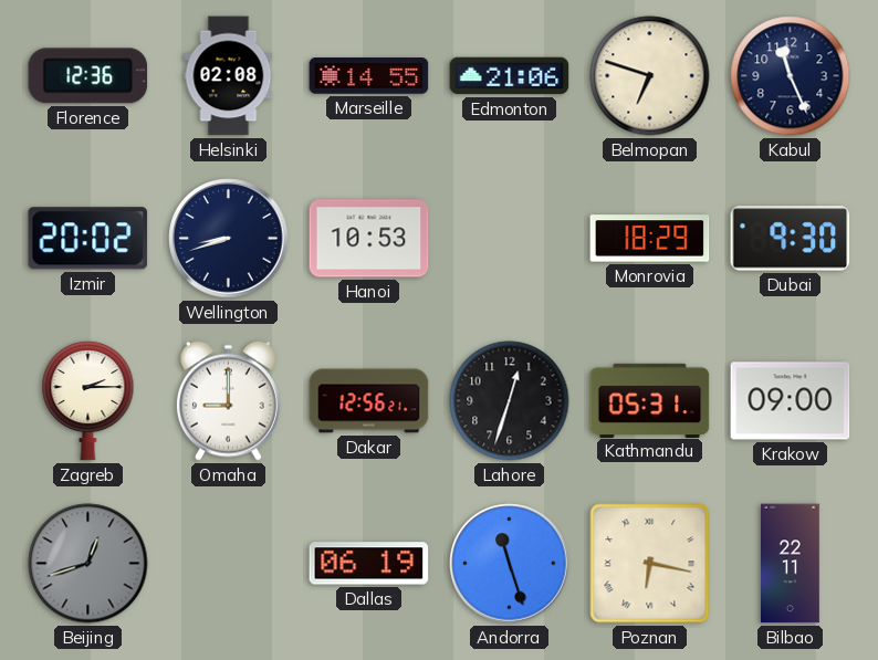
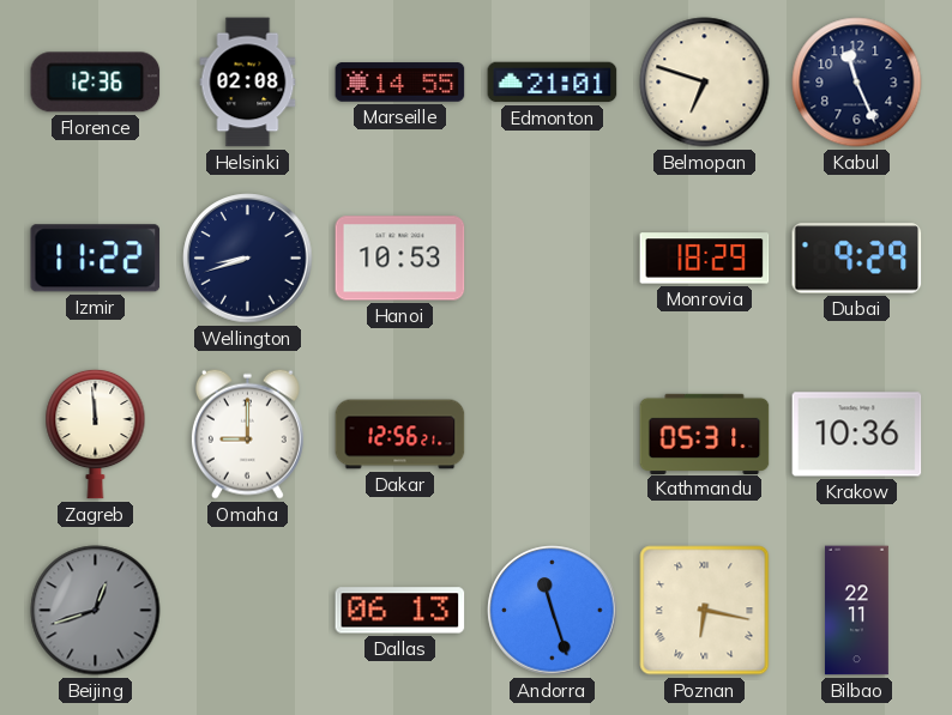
Edmonton: 21:06 -> 21:01 (553, 83)
Izmir: 20:02 -> 11:22 (96, 259)
Dubai: 9:30 -> 9:29 (857, 259)
Zagreb: 2:15 -> 11:59 (96, 434)
Lahore: 12:33 -> none (510, 401)
Krakow: 09:00 -> 10:36 (857, 435)
Dallas: 06:19 -> 06:13 (400, 611)
